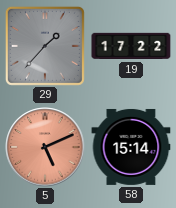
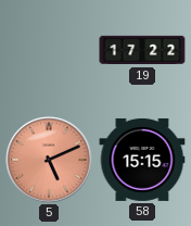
29: 1:37 -> none (45, 46)
58: 15:14 -> 15:15 (142, 160)
